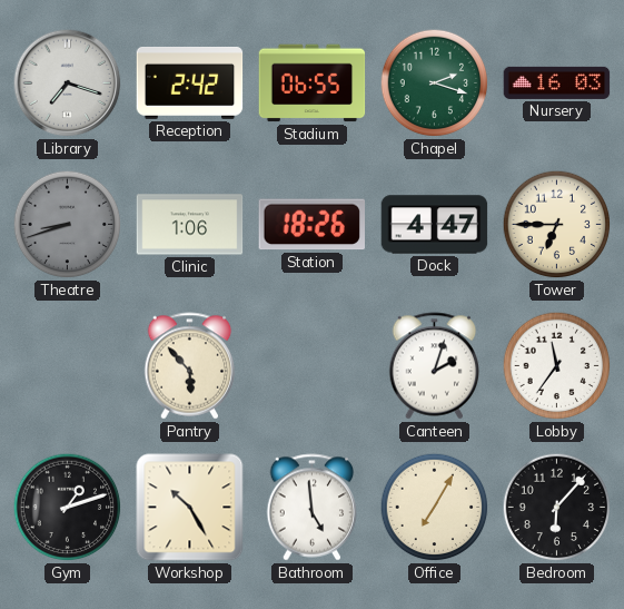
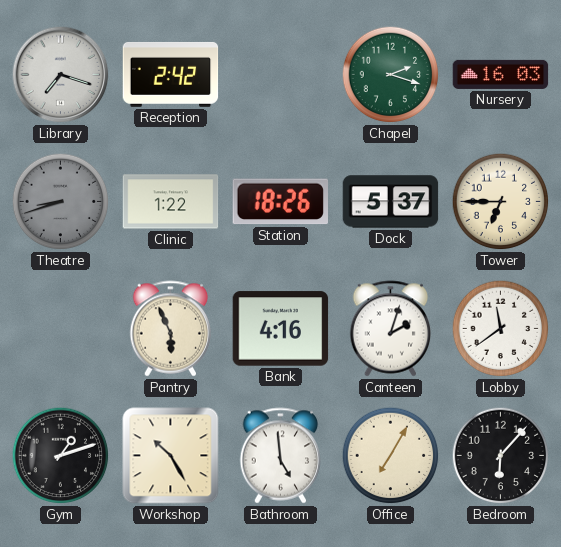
Stadium: 06:55 -> none (313, 84)
Clinic: 1:06 -> 1:22 (171, 202)
Dock: 4:47 -> 5:37 (391, 202)
Pantry: 5:53 -> 5:56 (171, 329)
Bank: none -> 4:16 (281, 329)
Lobby: 11:36 -> 11:39 (501, 329)
